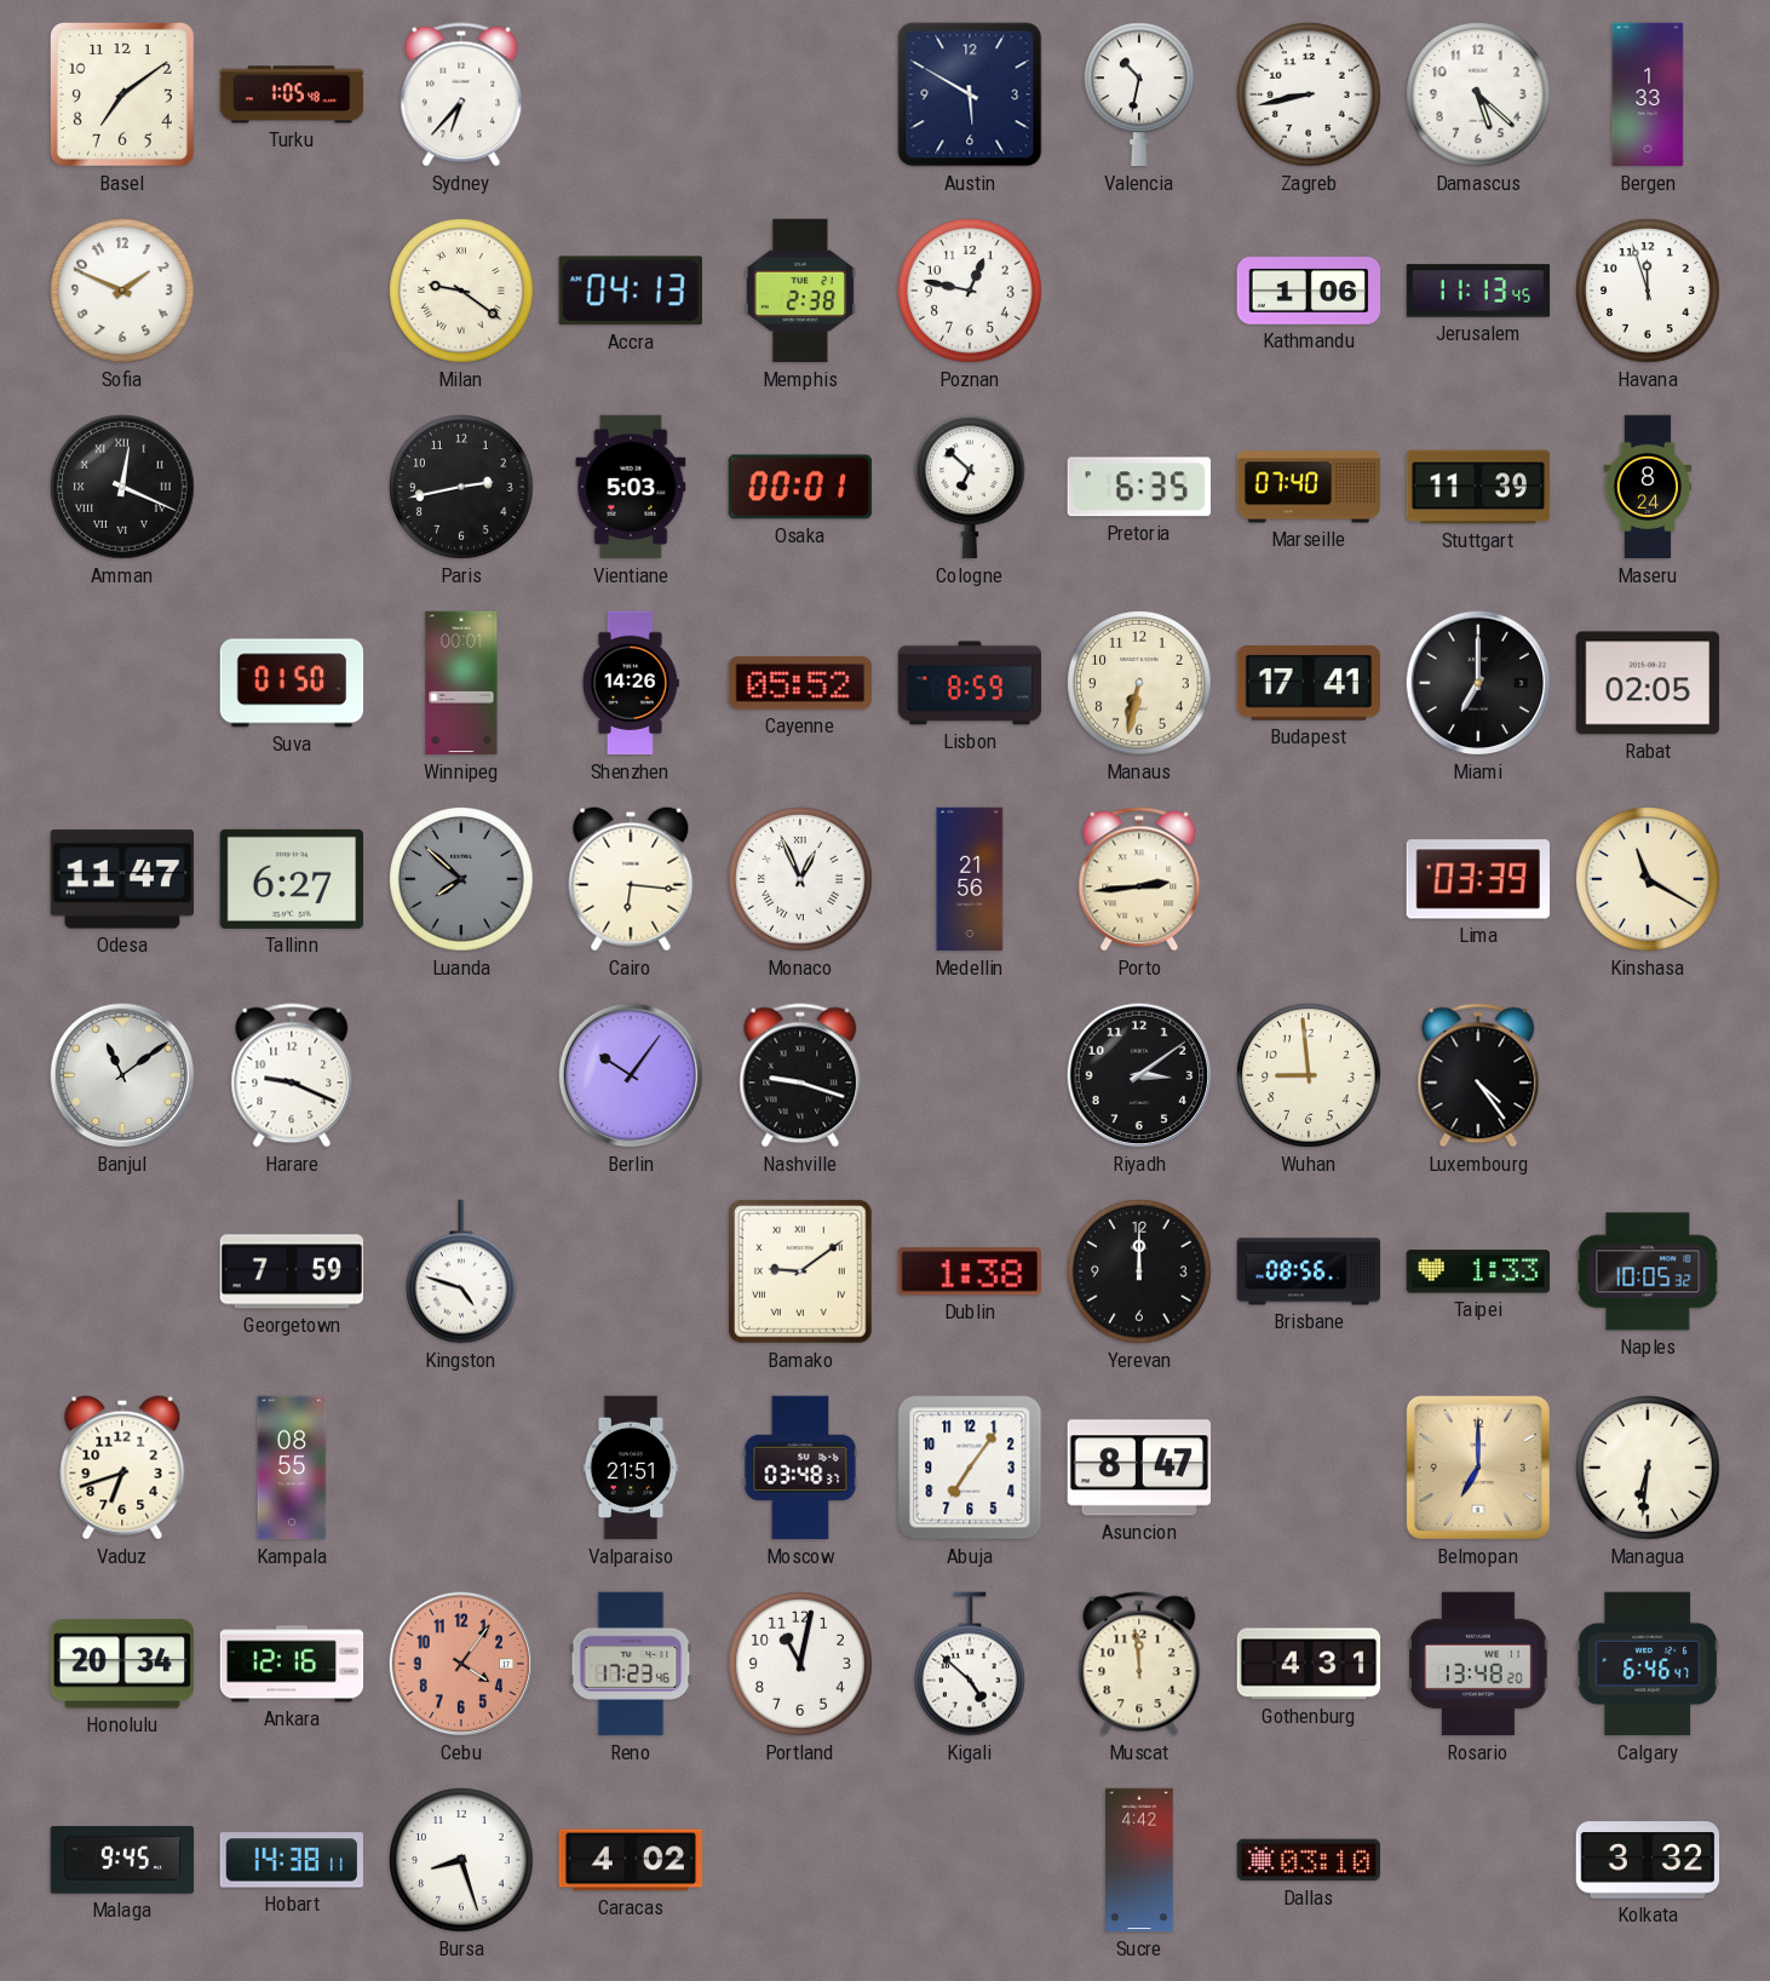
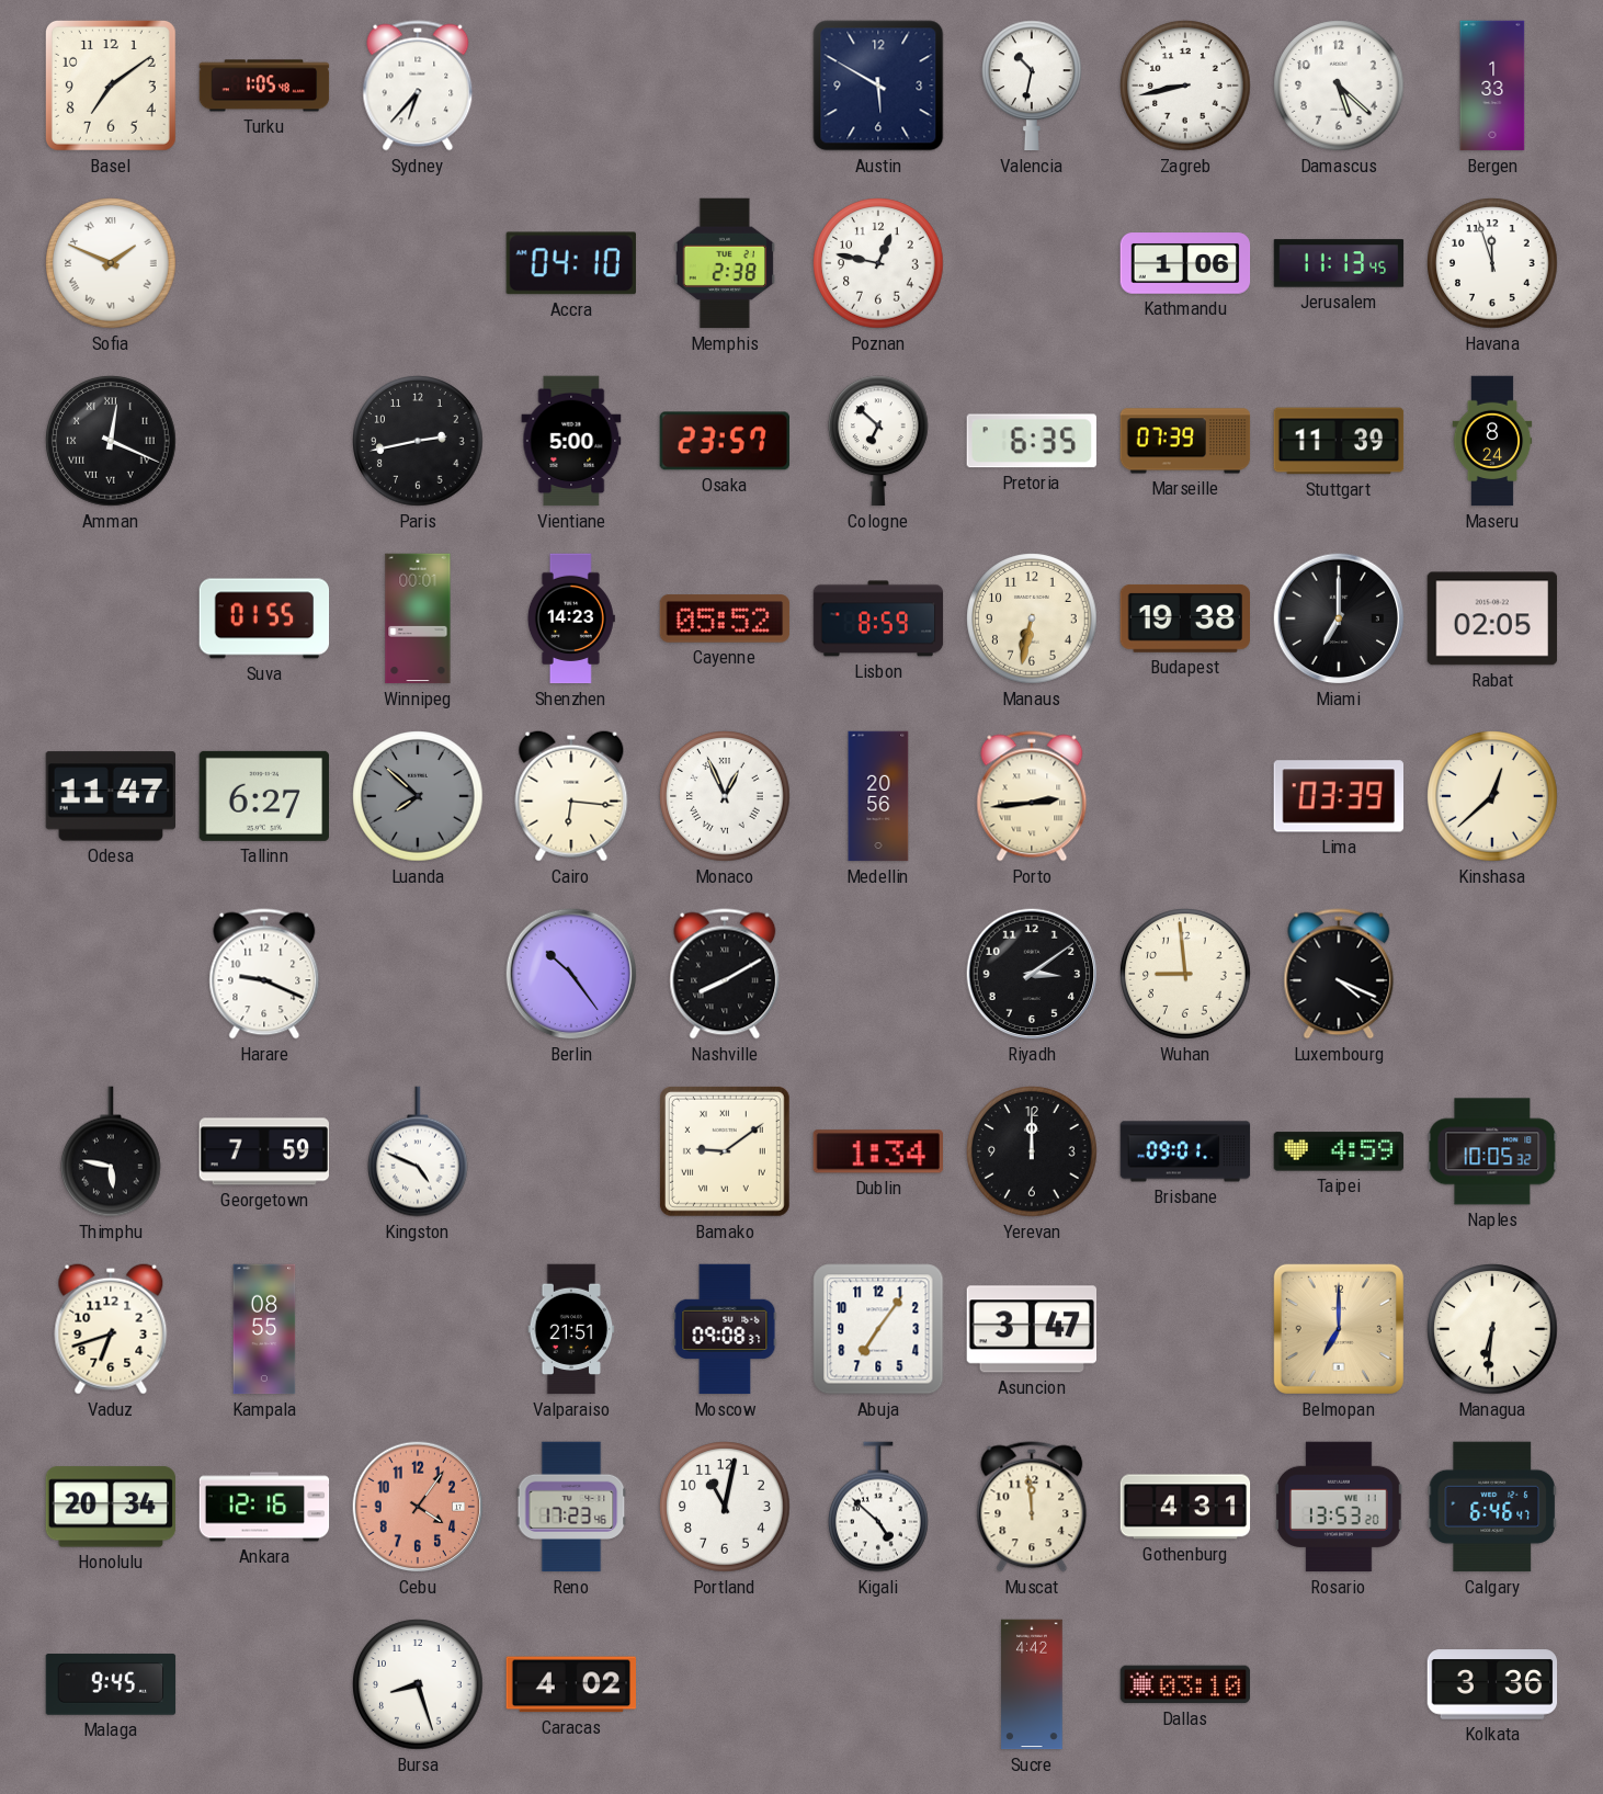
Sofia numerals: Arabic -> Roman (111, 263)
Milan: 9:21 -> none (461, 291)
Accra: 04:13 -> 04:10 (571, 263)
Vientiane: 5:03 -> 5:00 (571, 441)
Osaka: 00:01 -> 23:57 (724, 441)
Marseille: 07:40 -> 07:39 (1185, 441)
Suva: 01:50 -> 01:55 (264, 618)
Shenzhen: 14:26 -> 14:23 (570, 618)
Budapest: 17:41 -> 19:38 (1185, 618)
Medellin: 21:56 -> 20:56 (878, 796)
Kinshasa: 11:20 -> 12:38 (1492, 796)
Banjul: 11:09 -> none (122, 1075)
Berlin: 10:06 -> 10:24 (571, 974)
Nashville: 9:18 -> 8:10 (725, 974)
Luxembourg: 4:24 -> 4:19 (1339, 974)
Thimphu: none -> 5:47 (112, 1151)
Kingston: 4:48 -> 4:49 (419, 1151)
Dublin: 1:38 -> 1:34 (877, 1151)
Brisbane: 08:56 -> 09:01 (1185, 1151)
Taipei: 1:33 -> 4:59 (1339, 1151)
Moscow: 03:48 -> 09:08 (725, 1329)
Asuncion: 8:47 -> 3:47 (1031, 1329)
Rosario: 13:48 -> 13:53 (1339, 1507)
Hobart: 14:38 -> none (291, 1860)
Kolkata: 3:32 -> 3:36 (1492, 1684)
